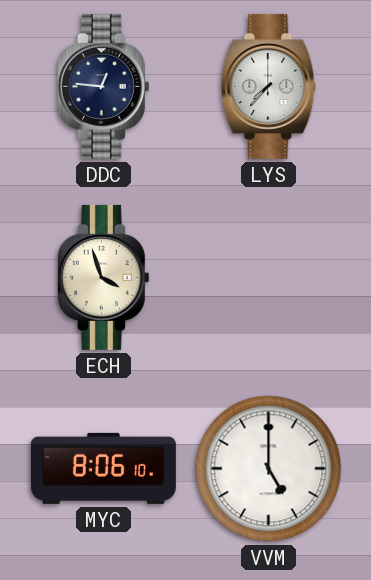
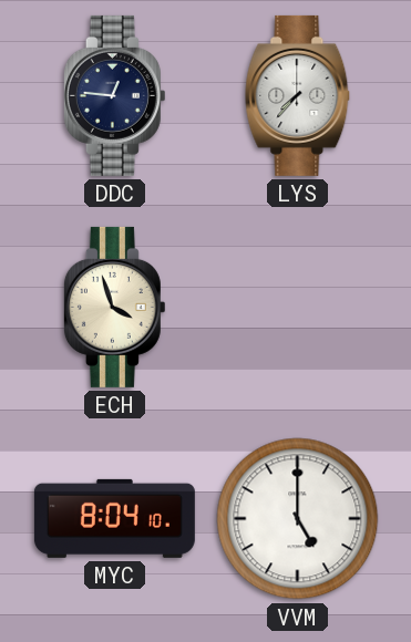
MYC: 8:06 -> 8:04 (114, 518)
